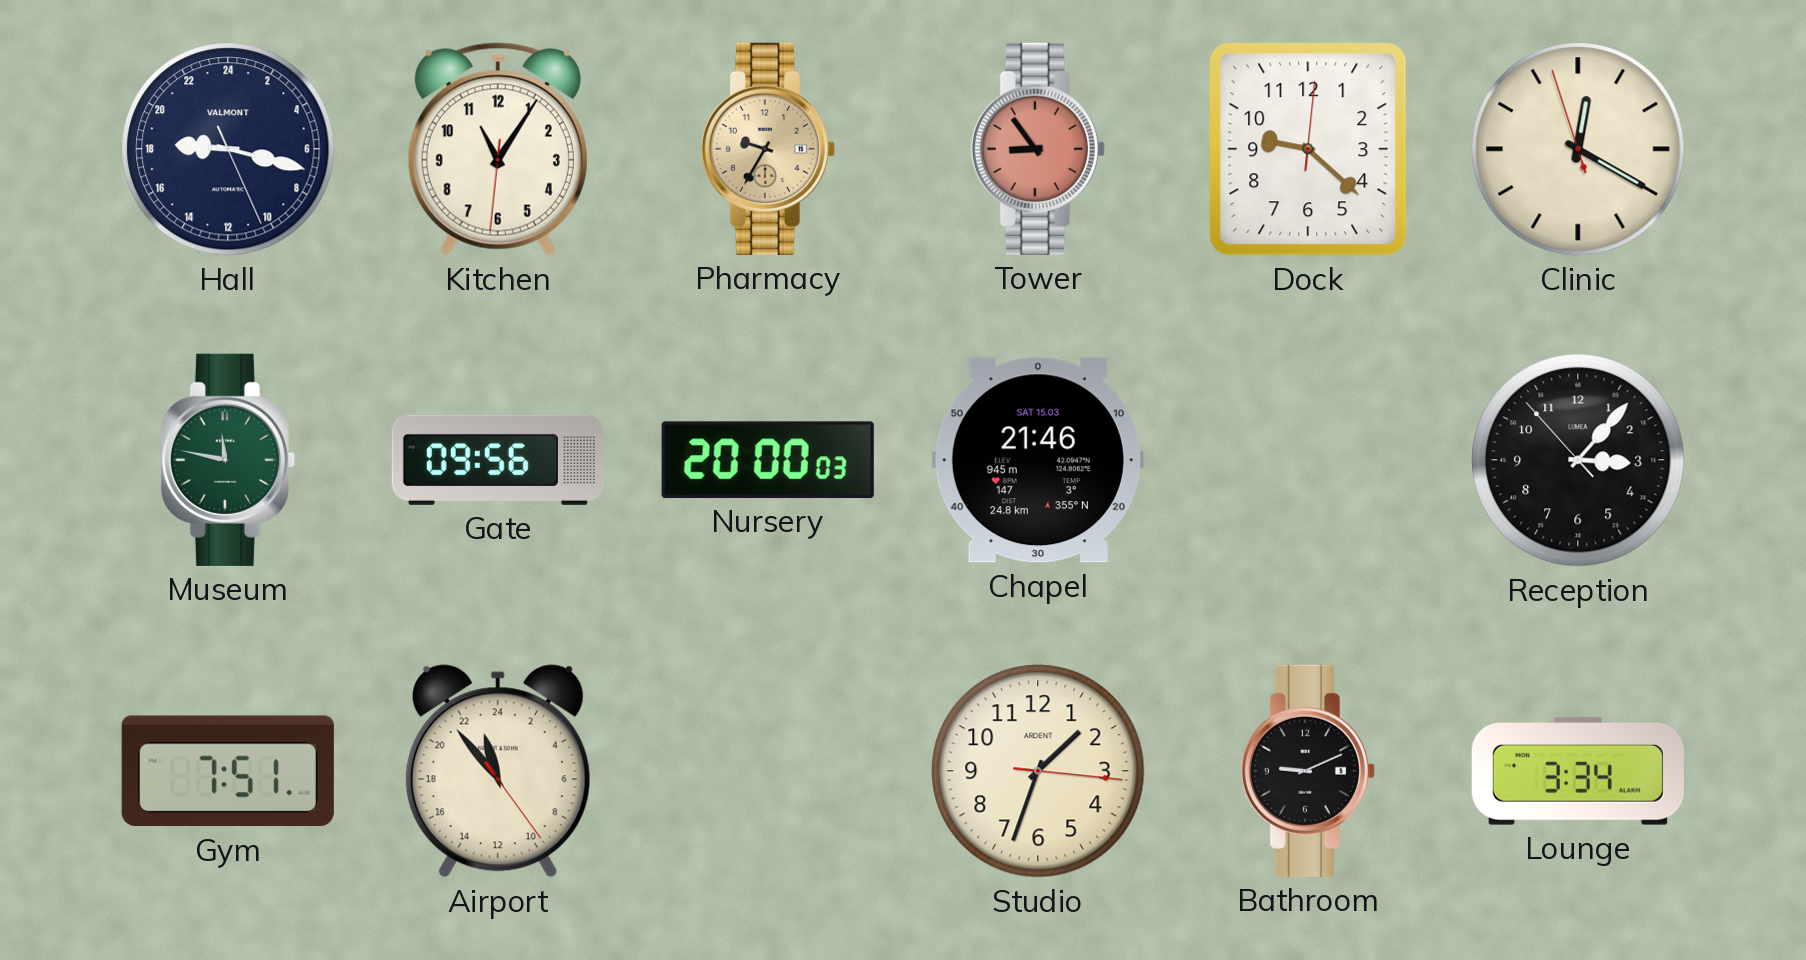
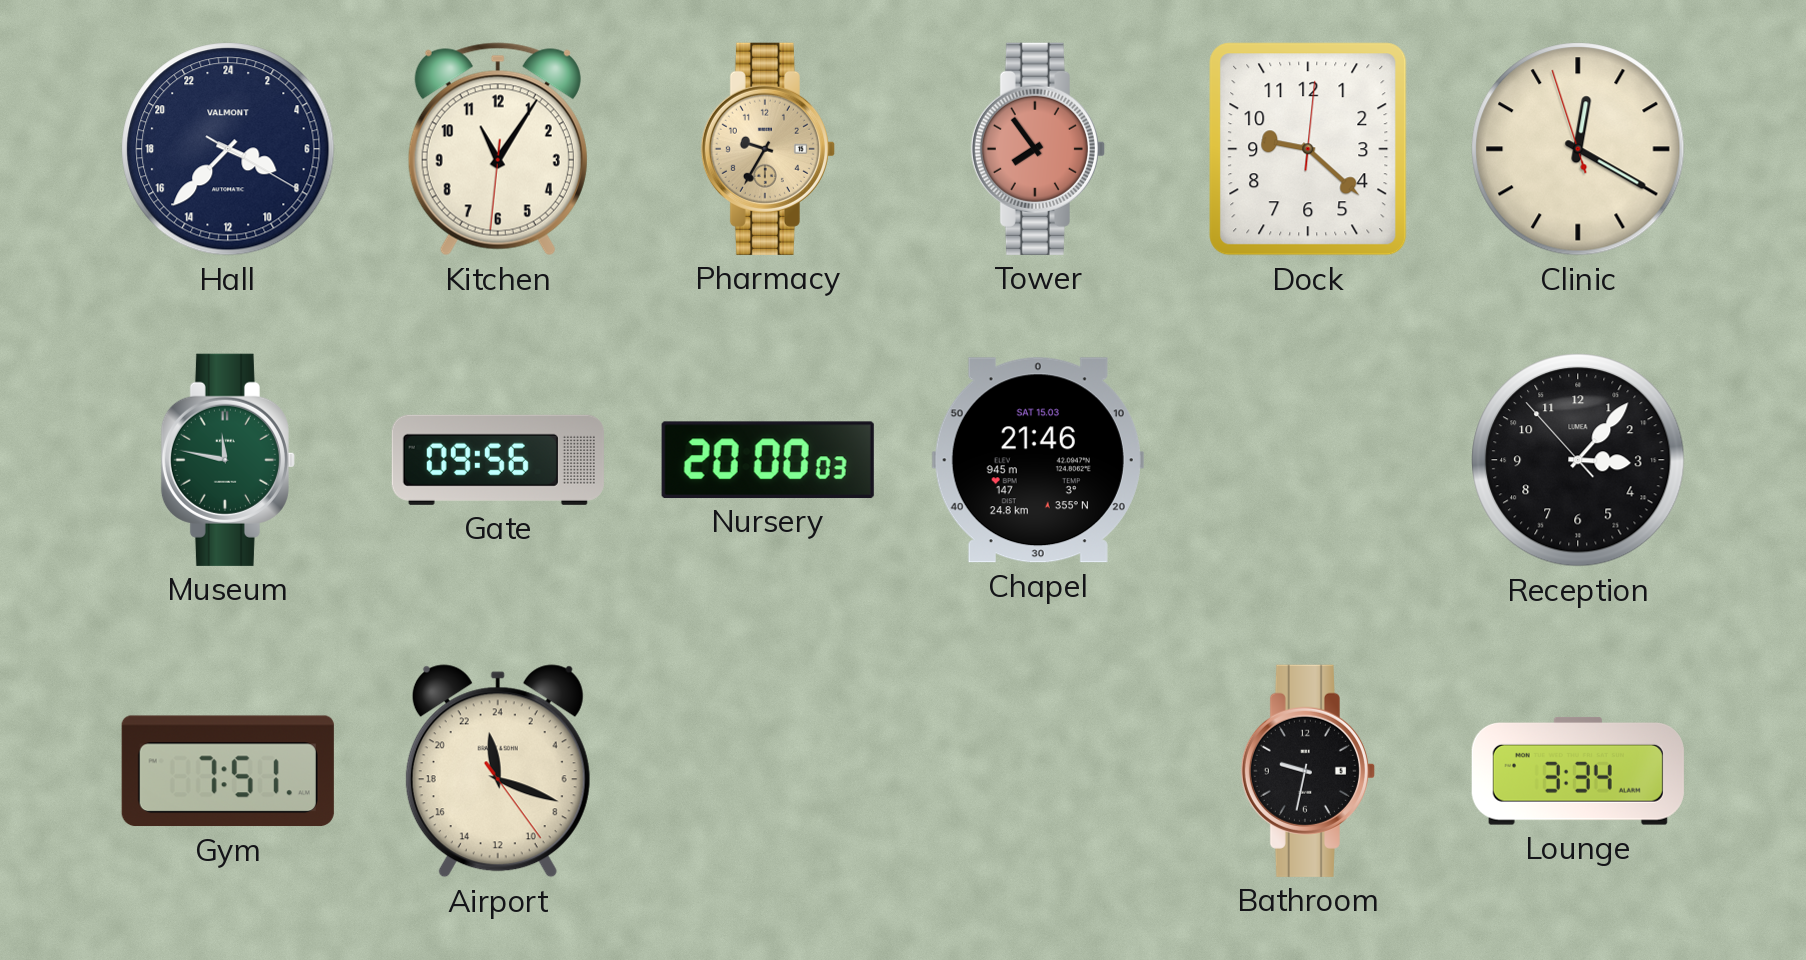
Hall: 18:17 -> 7:37 (228, 149)
Tower: 8:54 -> 7:54 (1038, 149)
Airport: 22:53 -> 23:18 (498, 771)
Studio: 1:33 -> none (1038, 771)
Bathroom: 9:11 -> 9:32 (1308, 771)
